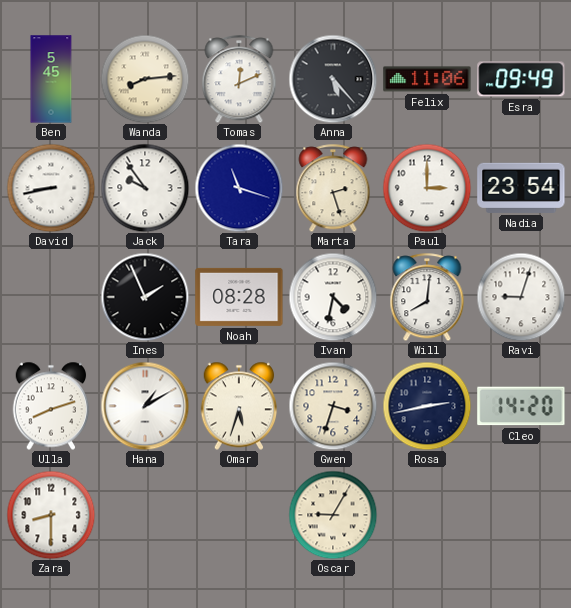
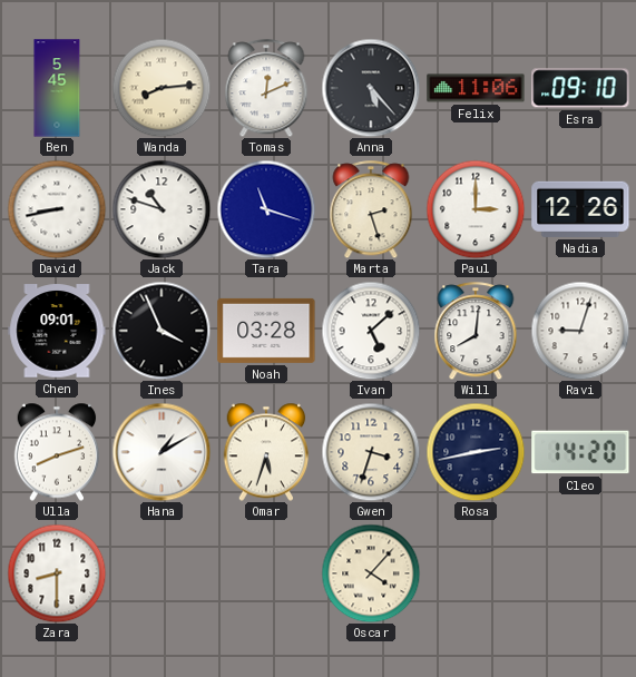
Esra: 09:49 -> 09:10 (580, 88)
Jack: 9:54 -> 10:48 (162, 209)
Nadia: 23:54 -> 12:26 (580, 209)
Chen: none -> 09:01 (57, 331)
Ines: 1:56 -> 3:56 (162, 331)
Noah: 08:28 -> 03:28 (266, 331)
Ivan: 4:32 -> 5:08 (371, 331)
Oscar: 9:05 -> 4:07 (371, 573)
